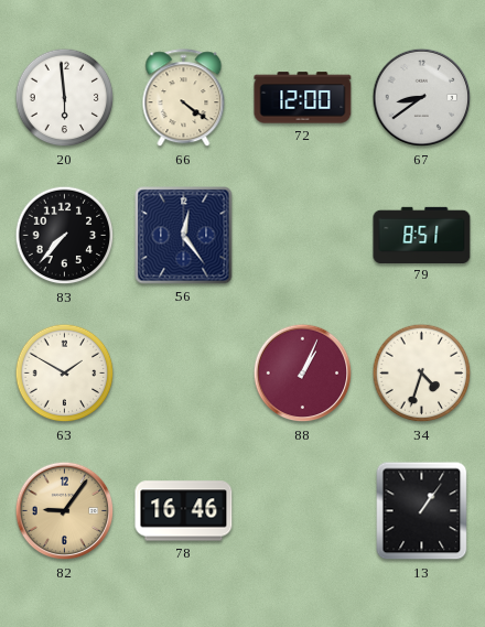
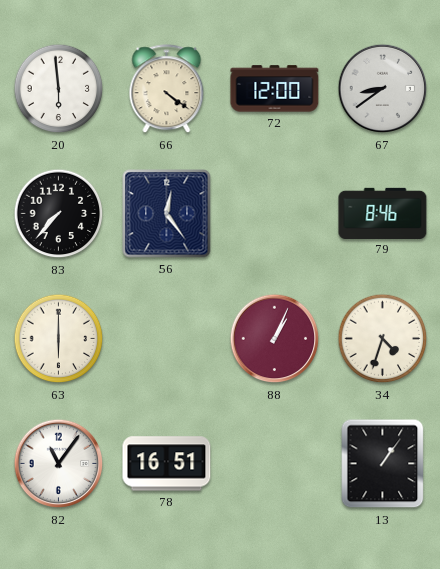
79: 8:51 -> 8:46 (383, 213)
63: 1:50 -> 6:00 (59, 339)
82: 9:06 -> 11:06 (59, 464)
82 dial: champagne -> white (59, 464)
78: 16:46 -> 16:51 (167, 464)
